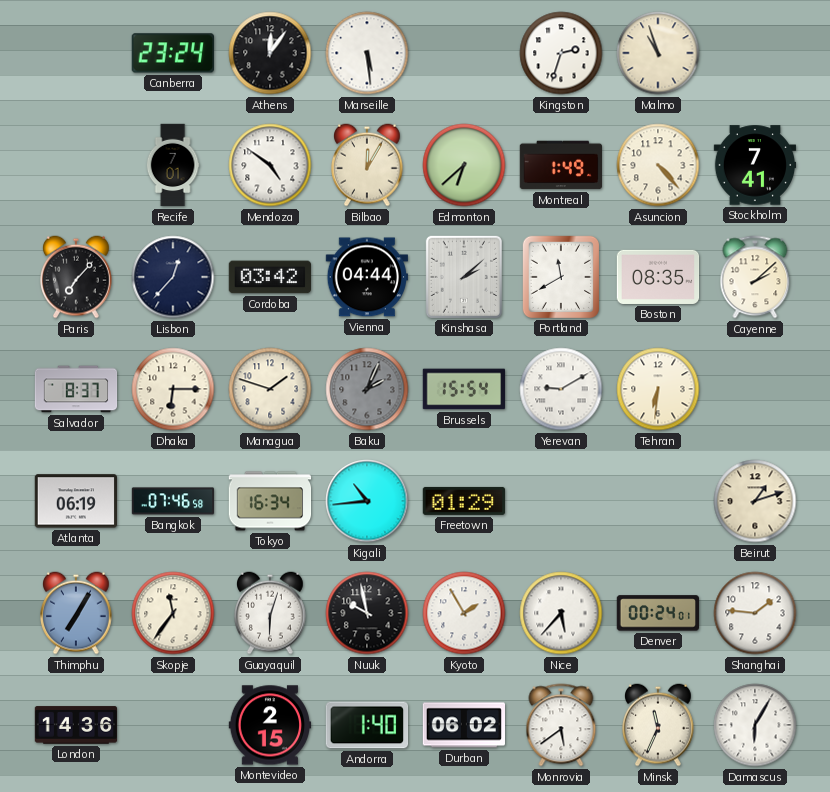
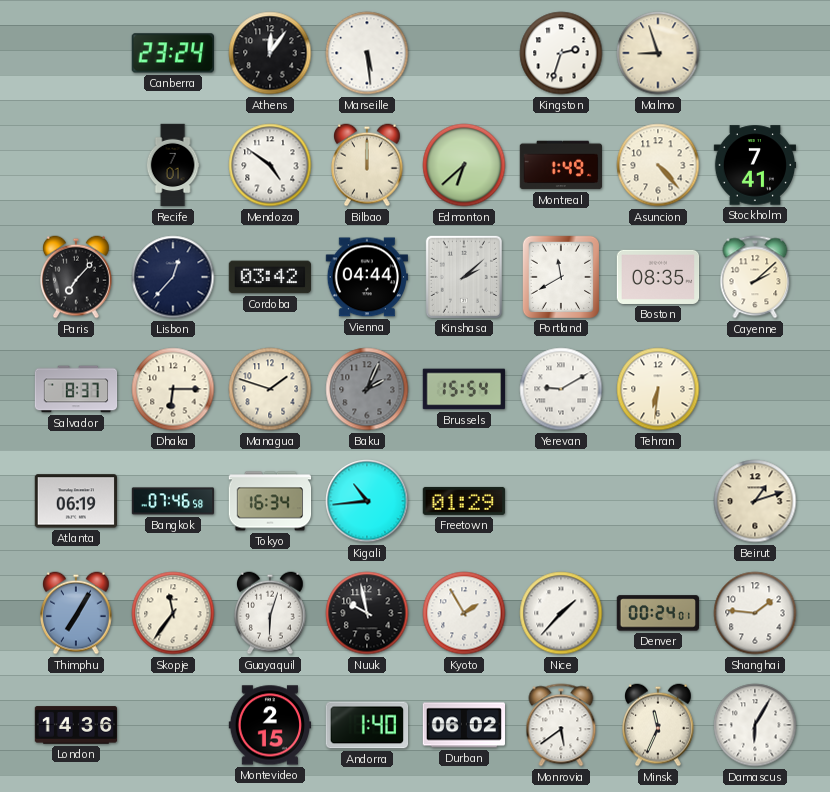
Malmo: 10:57 -> 8:57 (658, 53)
Bilbao: 12:05 -> 12:00 (368, 165)
Nice: 5:37 -> 1:37 (561, 613)
